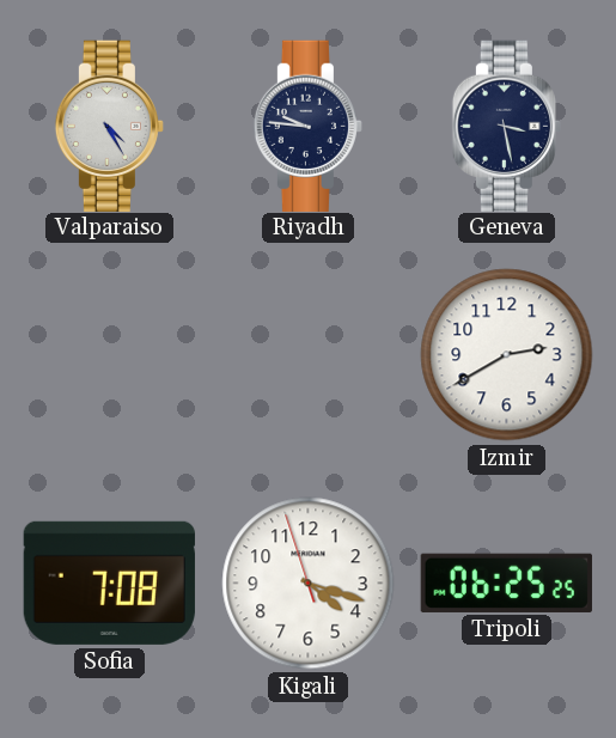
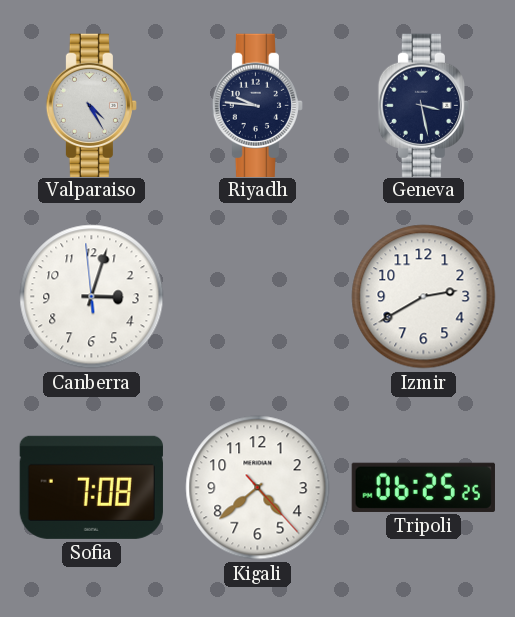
Canberra: none -> 3:02 (92, 297)
Kigali: 4:17 -> 4:38 (258, 488)
